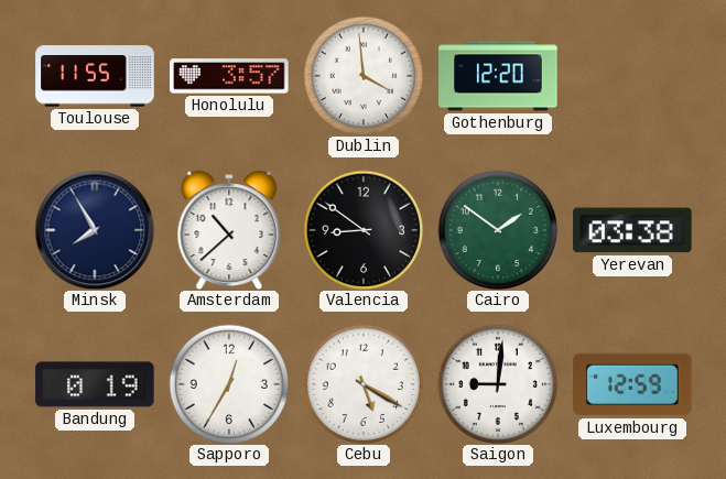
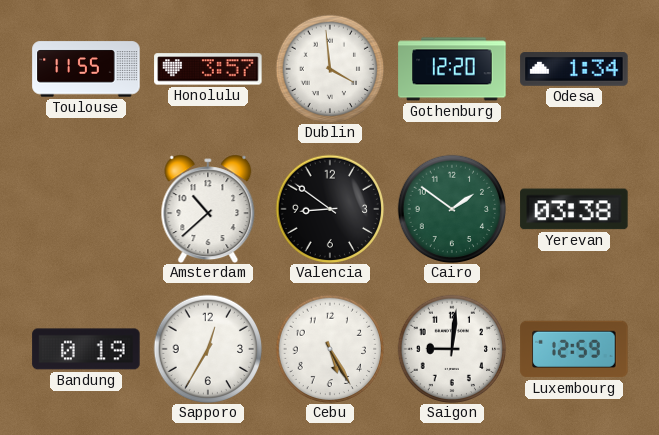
Odesa: none -> 1:34 (574, 69)
Minsk: 7:55 -> none (95, 230)
Cebu: 5:20 -> 5:25 (330, 349)
